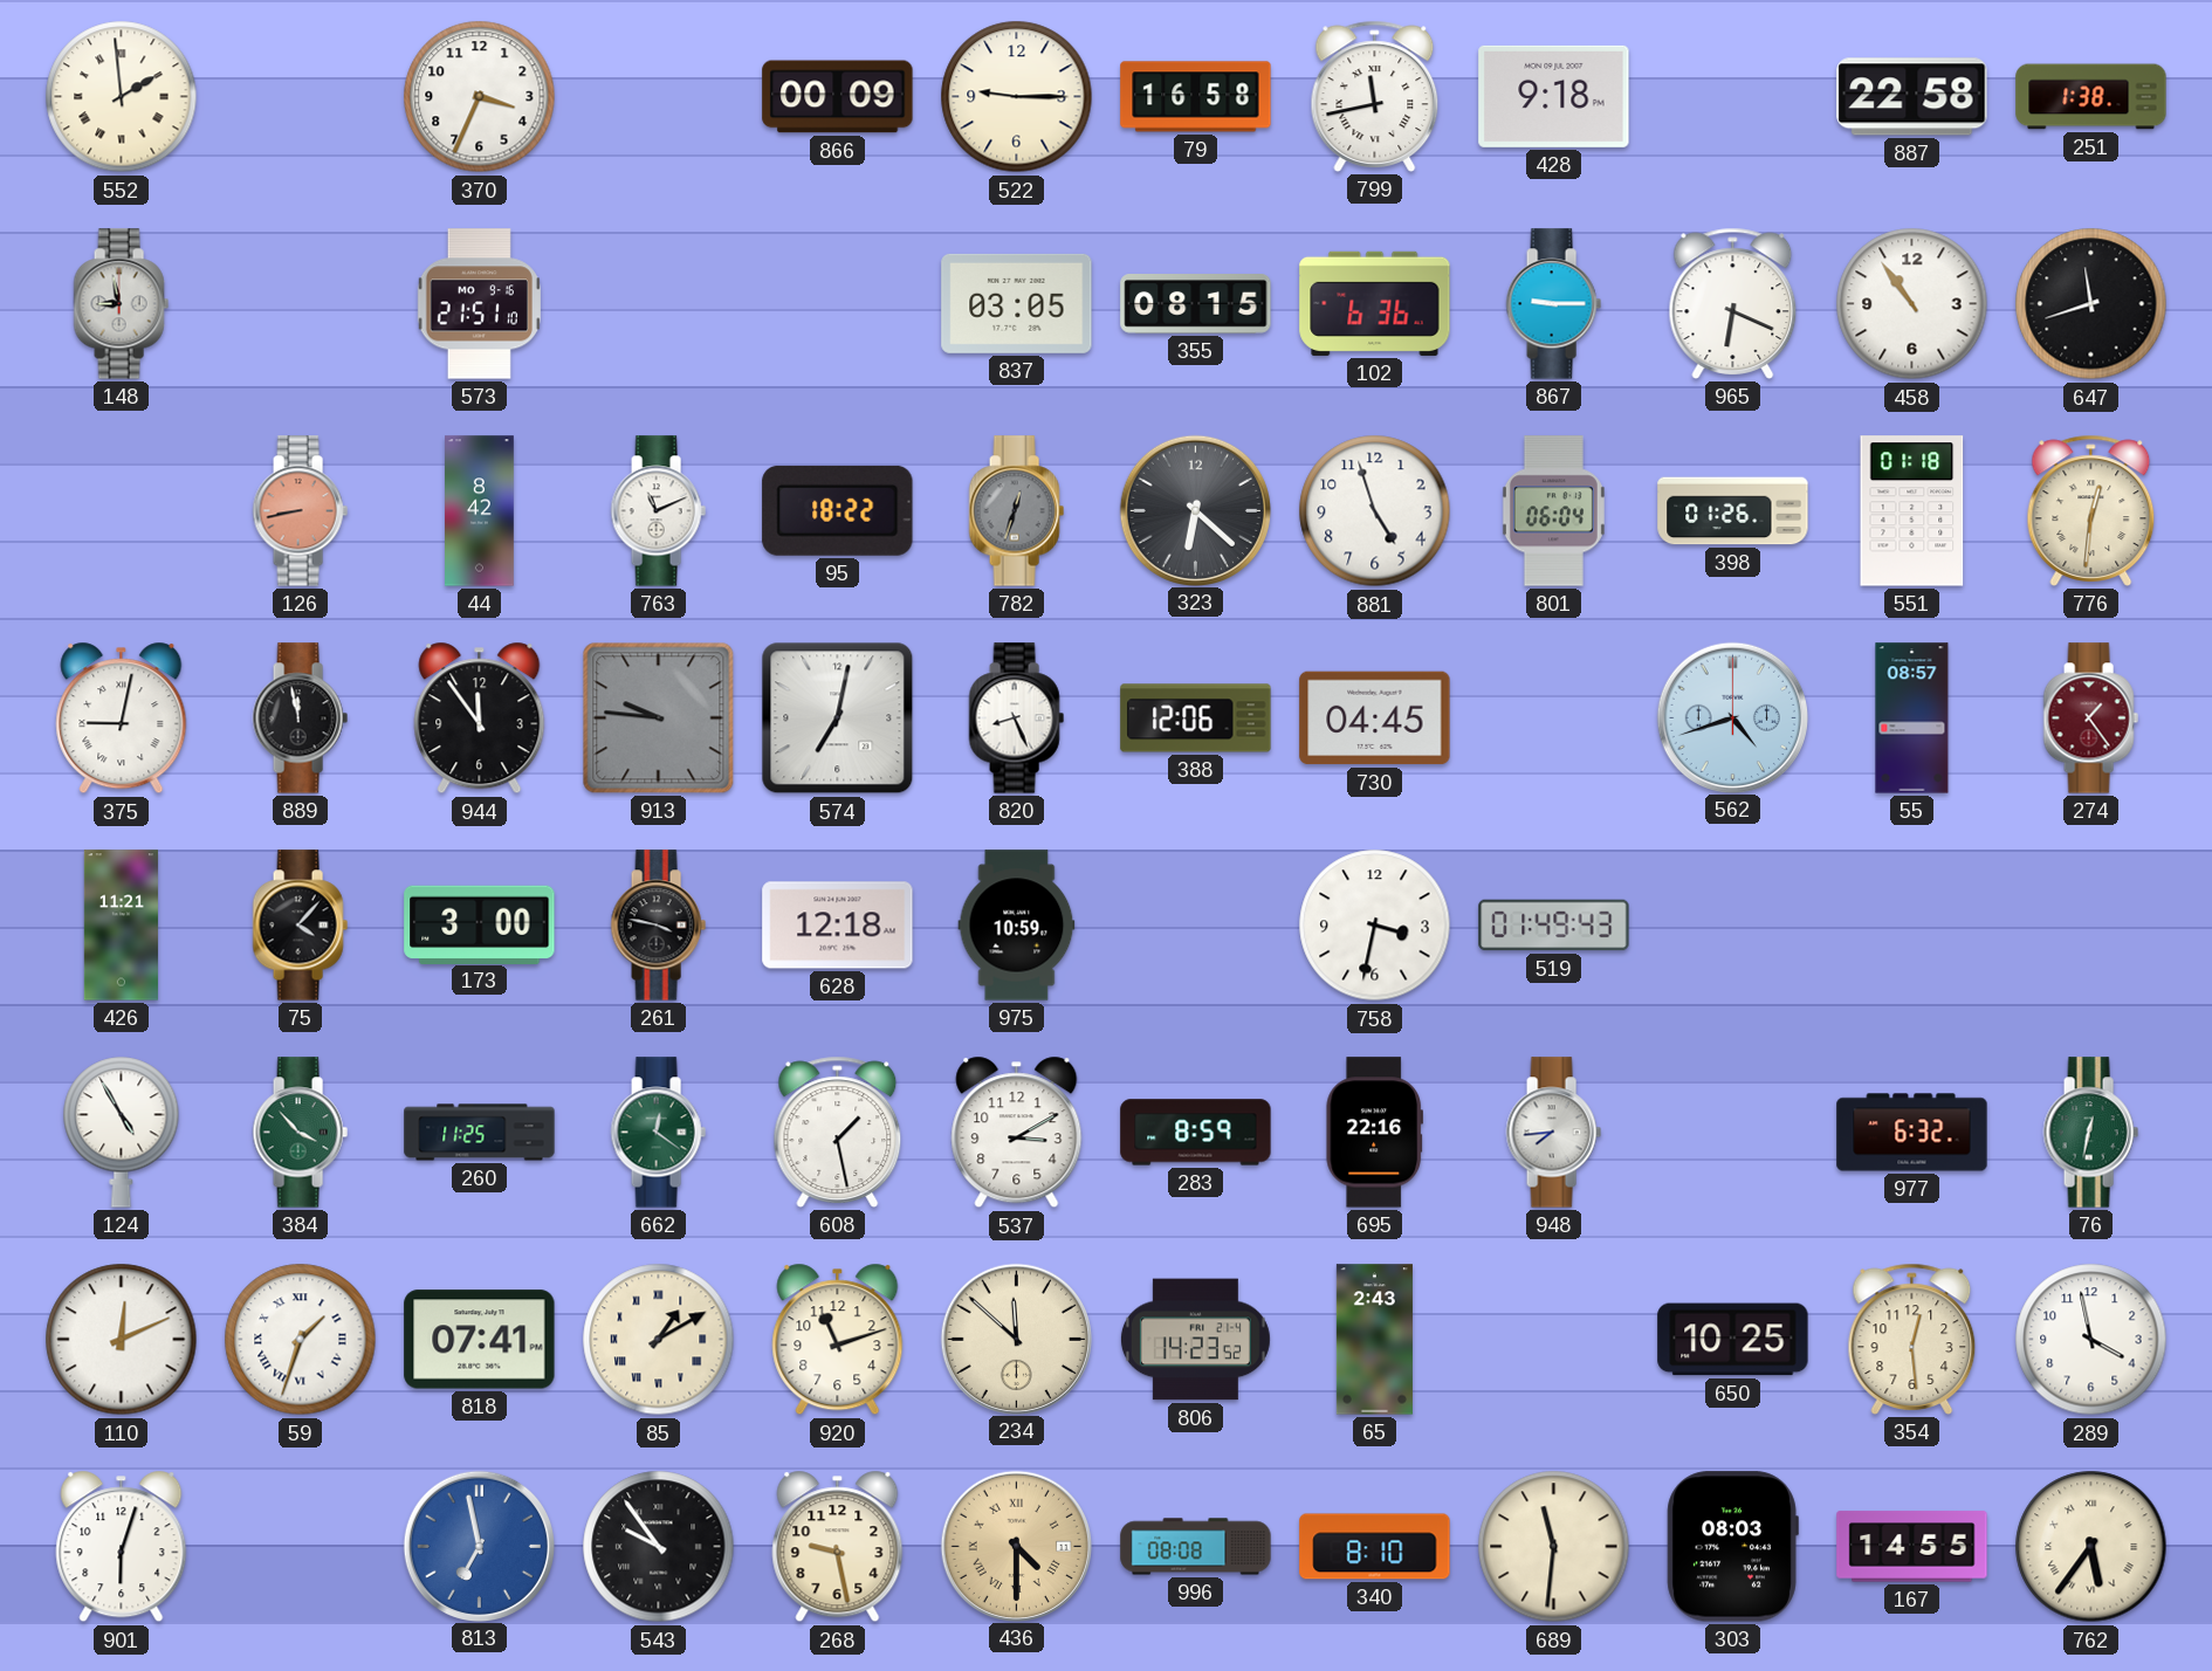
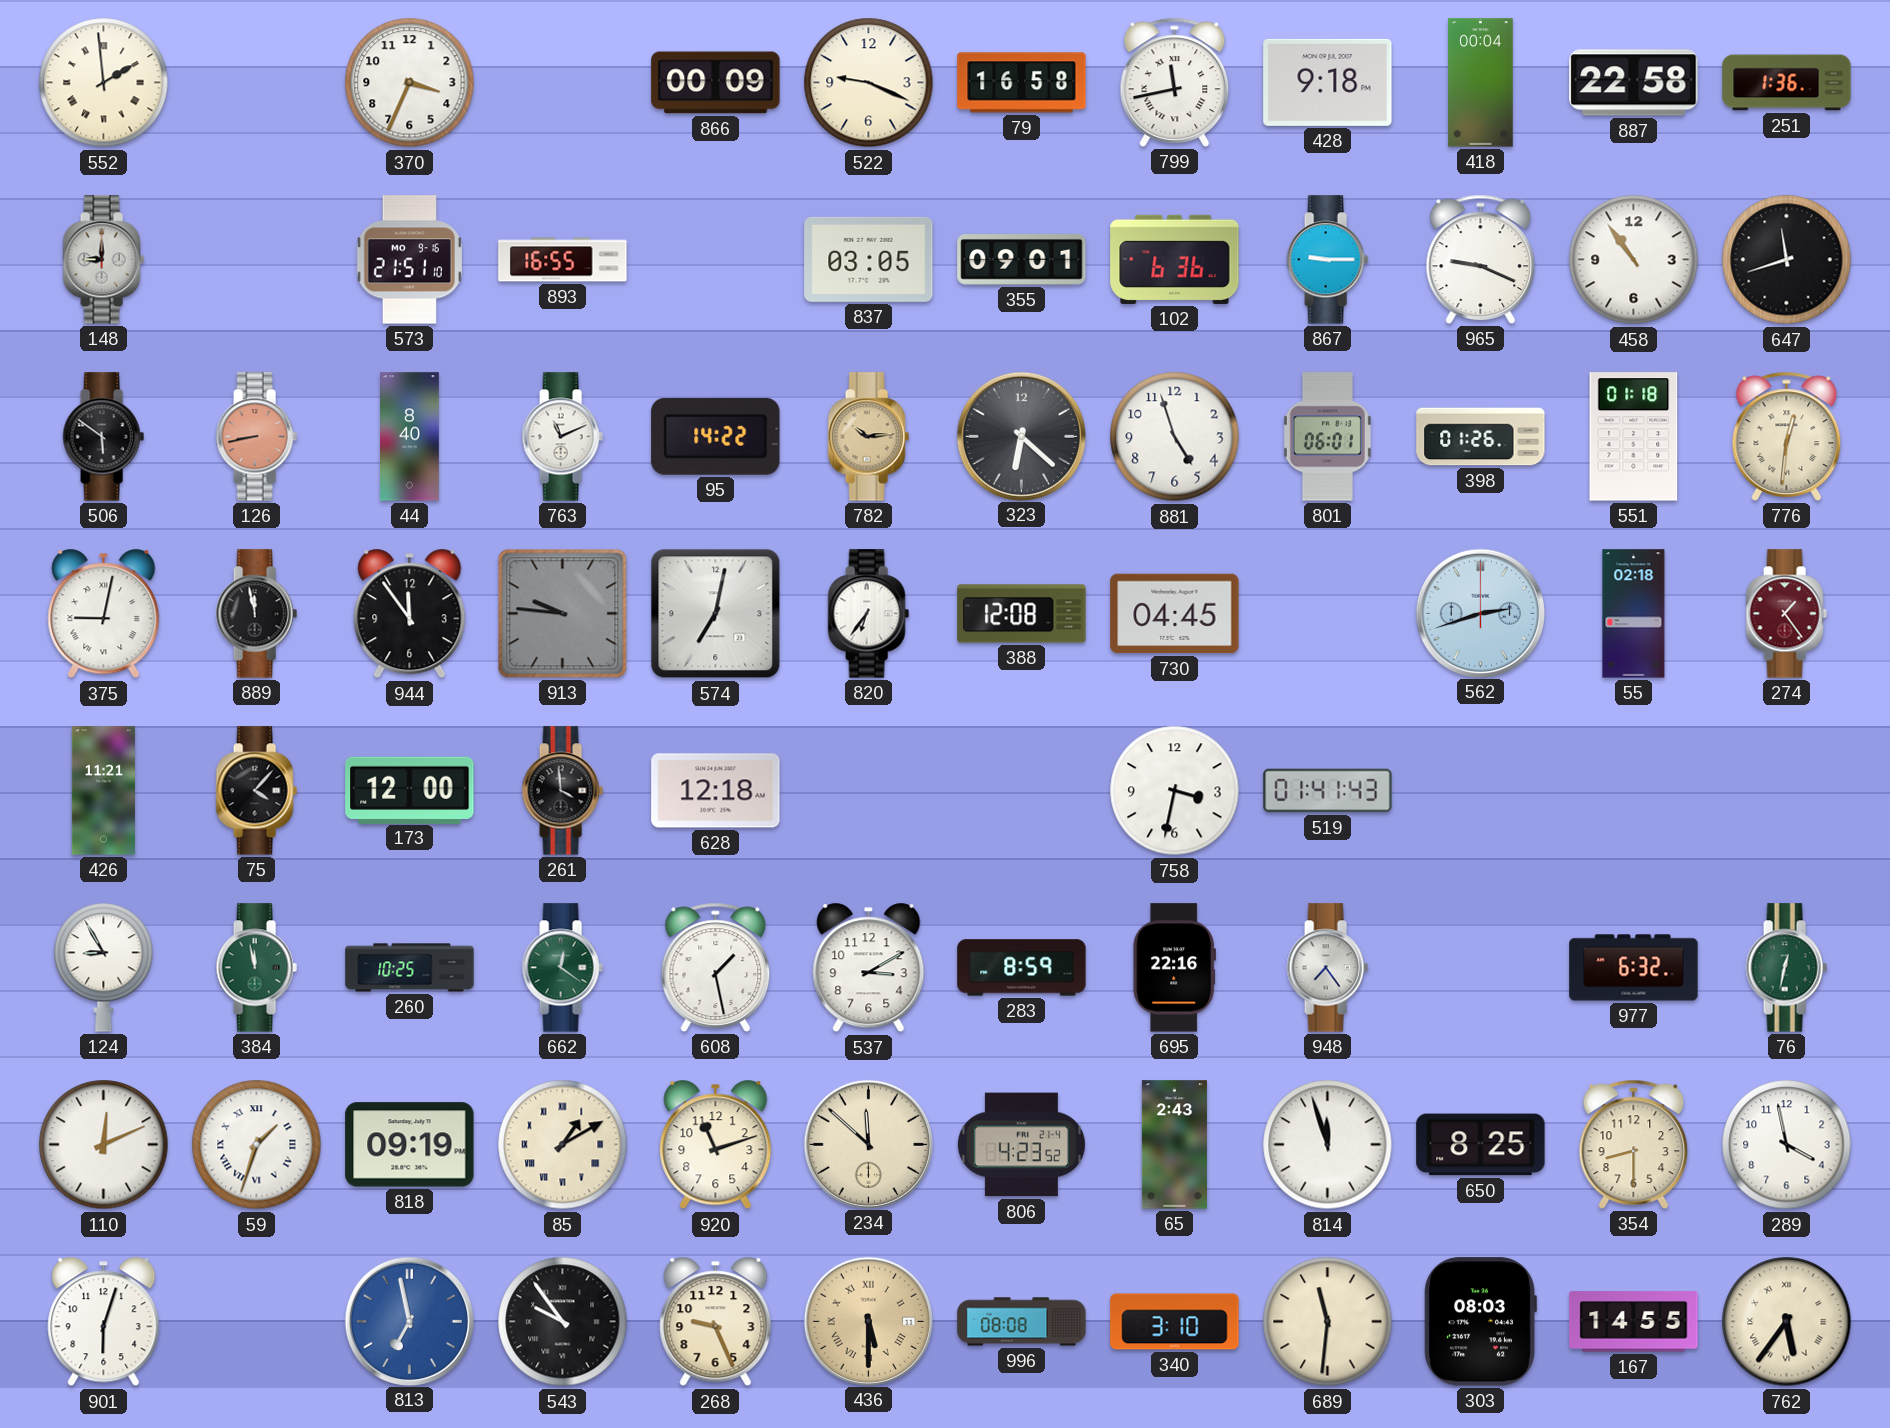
522: 9:15 -> 9:19 (869, 83)
418: none -> 00:04 (1481, 83)
251: 1:38 -> 1:36 (1787, 83)
148: 8:58 -> 9:00 (103, 260)
893: none -> 16:55 (563, 260)
355: 08:15 -> 09:01 (1022, 260)
965: 6:19 -> 9:19 (1481, 259)
506: none -> 5:51 (103, 437)
44: 8:42 -> 8:40 (410, 437)
95: 18:22 -> 14:22 (716, 436)
782: 12:33 -> 10:14 (868, 437)
782 dial: grey -> champagne (868, 437)
801: 06:04 -> 06:01 (1327, 437)
820: 8:26 -> 6:36 (868, 614)
388: 12:06 -> 12:08 (1022, 614)
562: 4:42 -> 2:42 (1480, 613)
55: 08:57 -> 02:18 (1634, 614)
173: 3:00 -> 12:00 (410, 790)
261: 3:47 -> 3:59 (562, 791)
975: 10:59 -> none (1017, 926)
519: 01:49 -> 01:41 (1328, 791)
124: 4:55 -> 8:55 (104, 967)
384: 3:53 -> 11:58 (256, 968)
260: 11:25 -> 10:25 (410, 968)
948: 7:44 -> 7:24 (1327, 968)
818: 07:41 -> 09:19 (410, 1145)
806: 14:23 -> 4:23 (1021, 1145)
814: none -> 11:57 (1328, 1145)
650: 10:25 -> 8:25 (1481, 1145)
354: 12:29 -> 8:30 (1634, 1144)
268: 9:28 -> 9:26 (716, 1322)
436: 4:30 -> 5:30 (868, 1321)
340: 8:10 -> 3:10 (1175, 1322)
